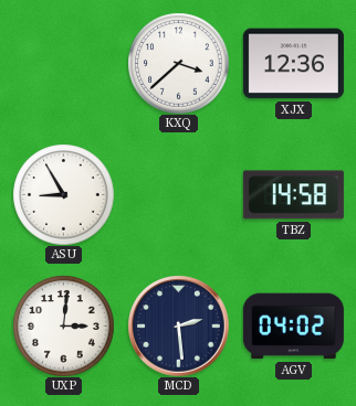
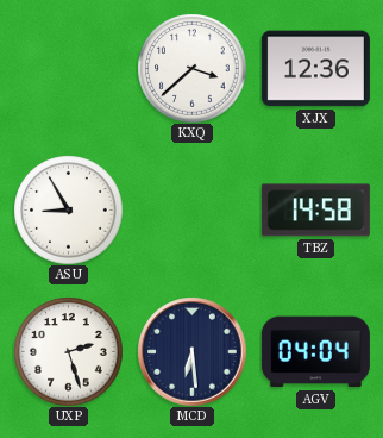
UXP: 3:01 -> 2:27 (68, 351)
MCD: 2:29 -> 6:29 (191, 351)
AGV: 04:02 -> 04:04 (315, 352)
